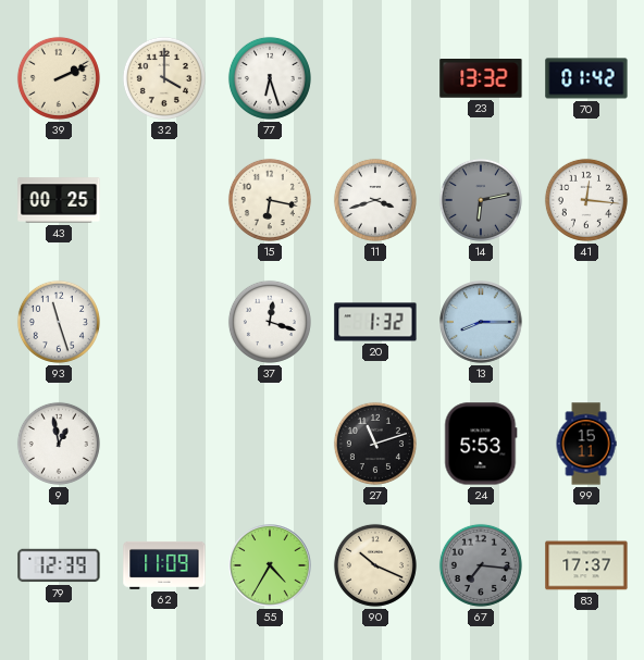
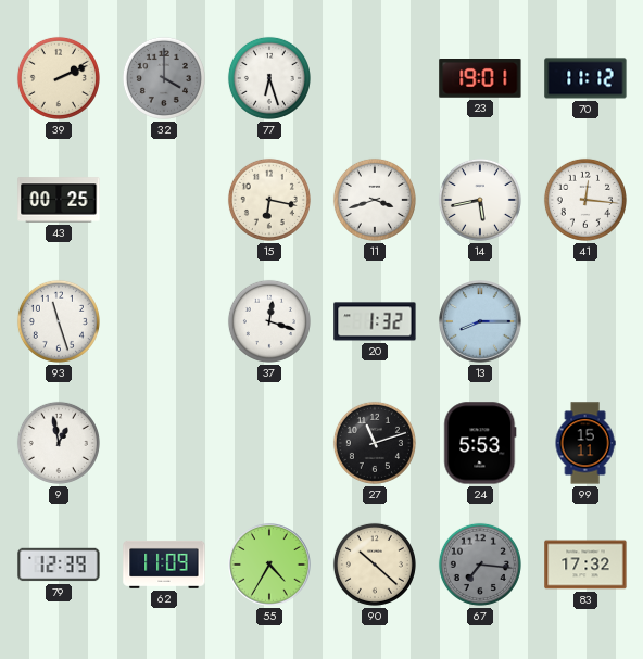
32 dial: cream -> grey (164, 78)
23: 13:32 -> 19:01 (480, 79)
70: 01:42 -> 11:12 (585, 78)
14: 6:13 -> 5:43 (480, 200)
14 dial: grey -> white (480, 200)
90: 10:19 -> 10:22 (375, 565)
83: 17:37 -> 17:32 (585, 565)
